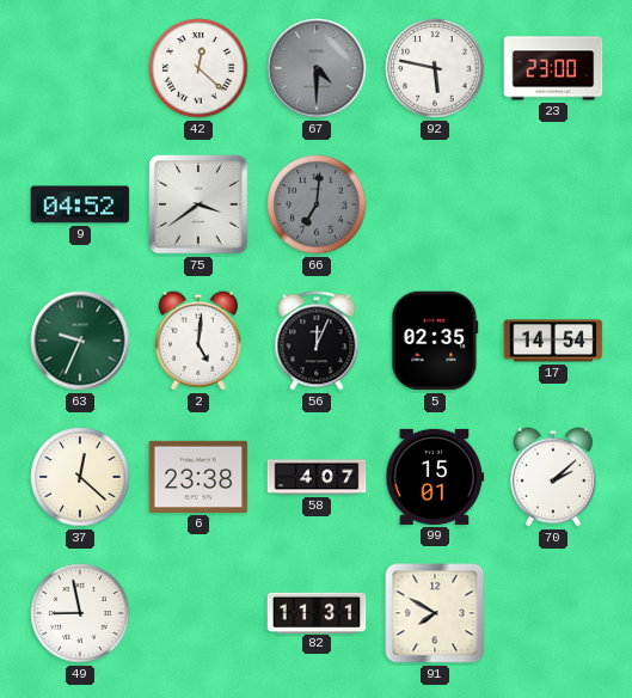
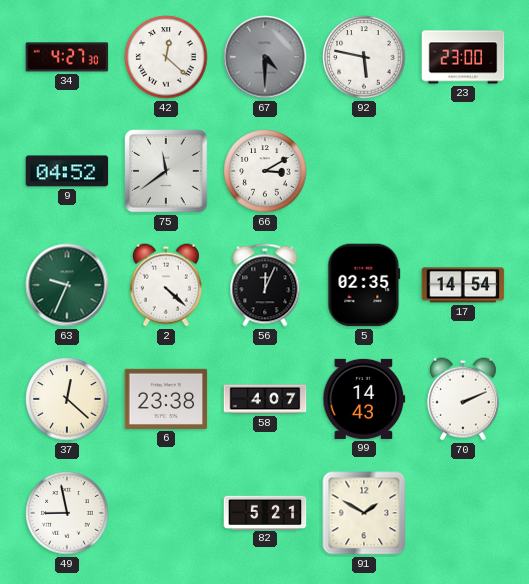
34: none -> 4:27 (67, 57)
75: 3:39 -> 11:39 (166, 171)
66: 7:01 -> 3:10 (265, 171)
66 dial: grey -> white (265, 171)
2: 5:01 -> 4:22 (166, 285)
99: 15:01 -> 14:43 (364, 399)
70: 2:08 -> 2:11 (463, 399)
82: 11:31 -> 5:21 (265, 512)
91: 7:50 -> 1:50 (364, 513)
